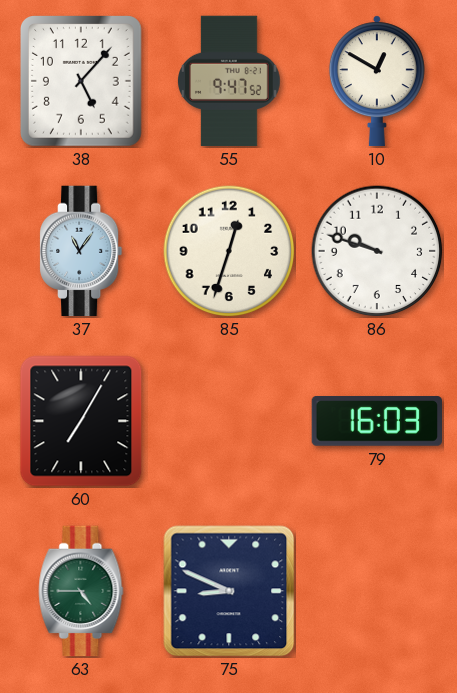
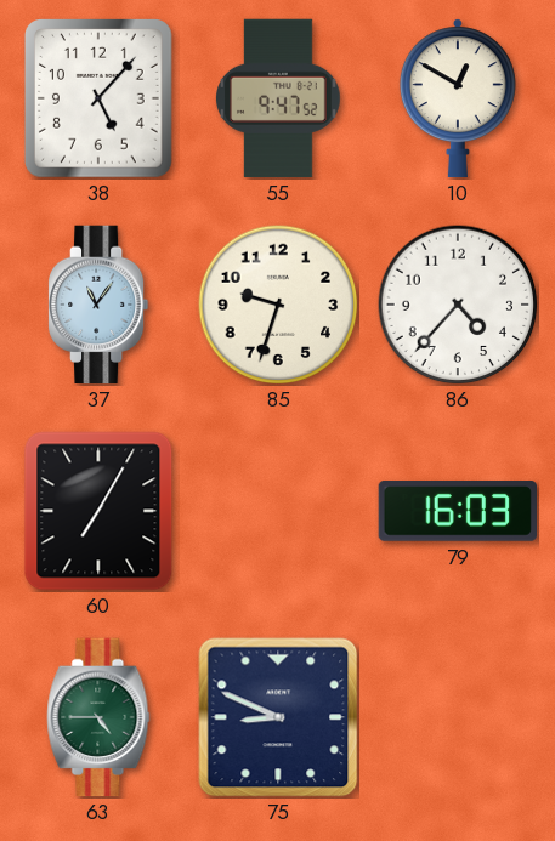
85: 12:33 -> 9:33 (278, 305)
86: 9:48 -> 4:37 (458, 305)
